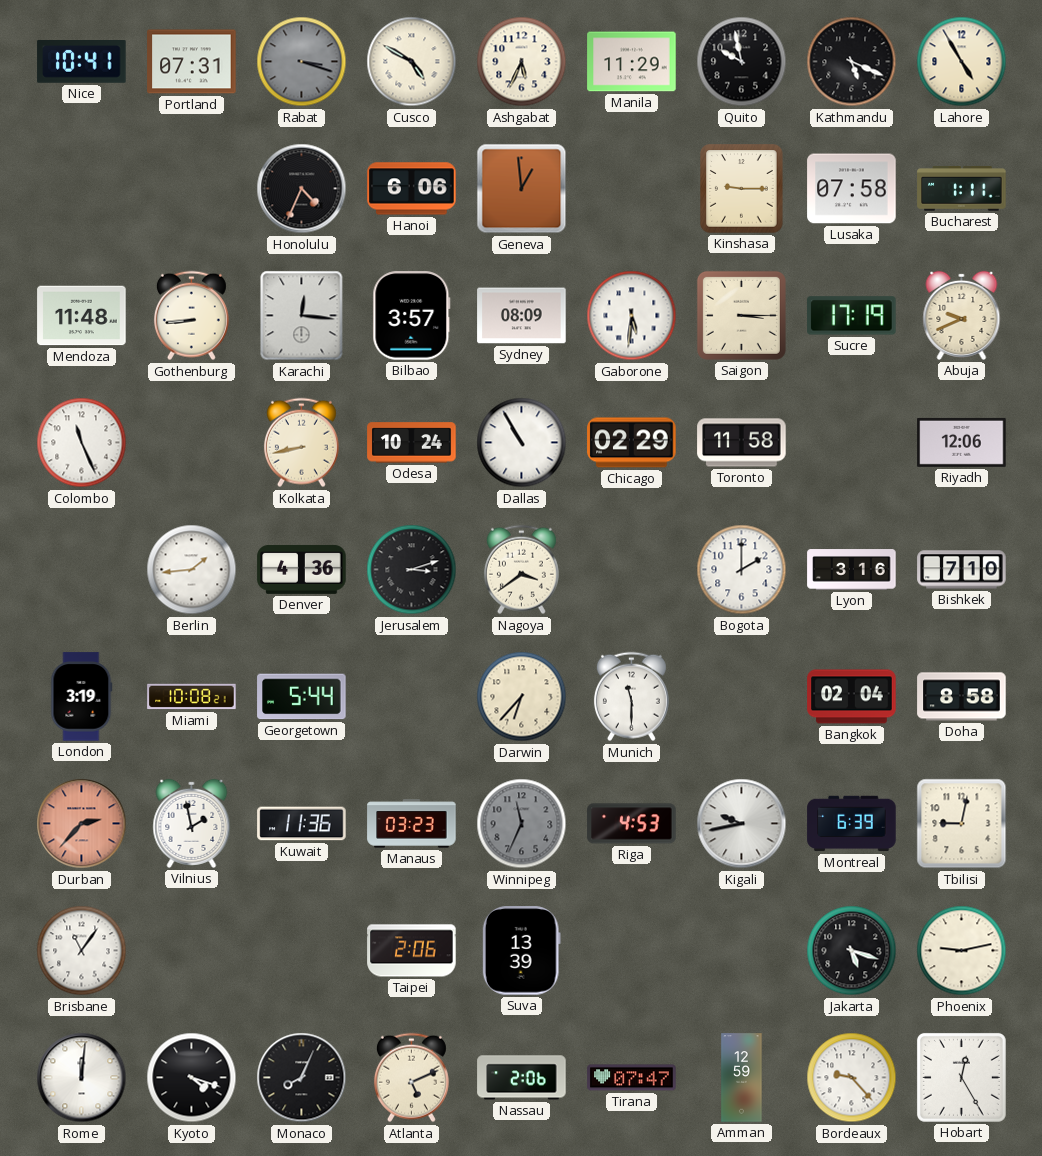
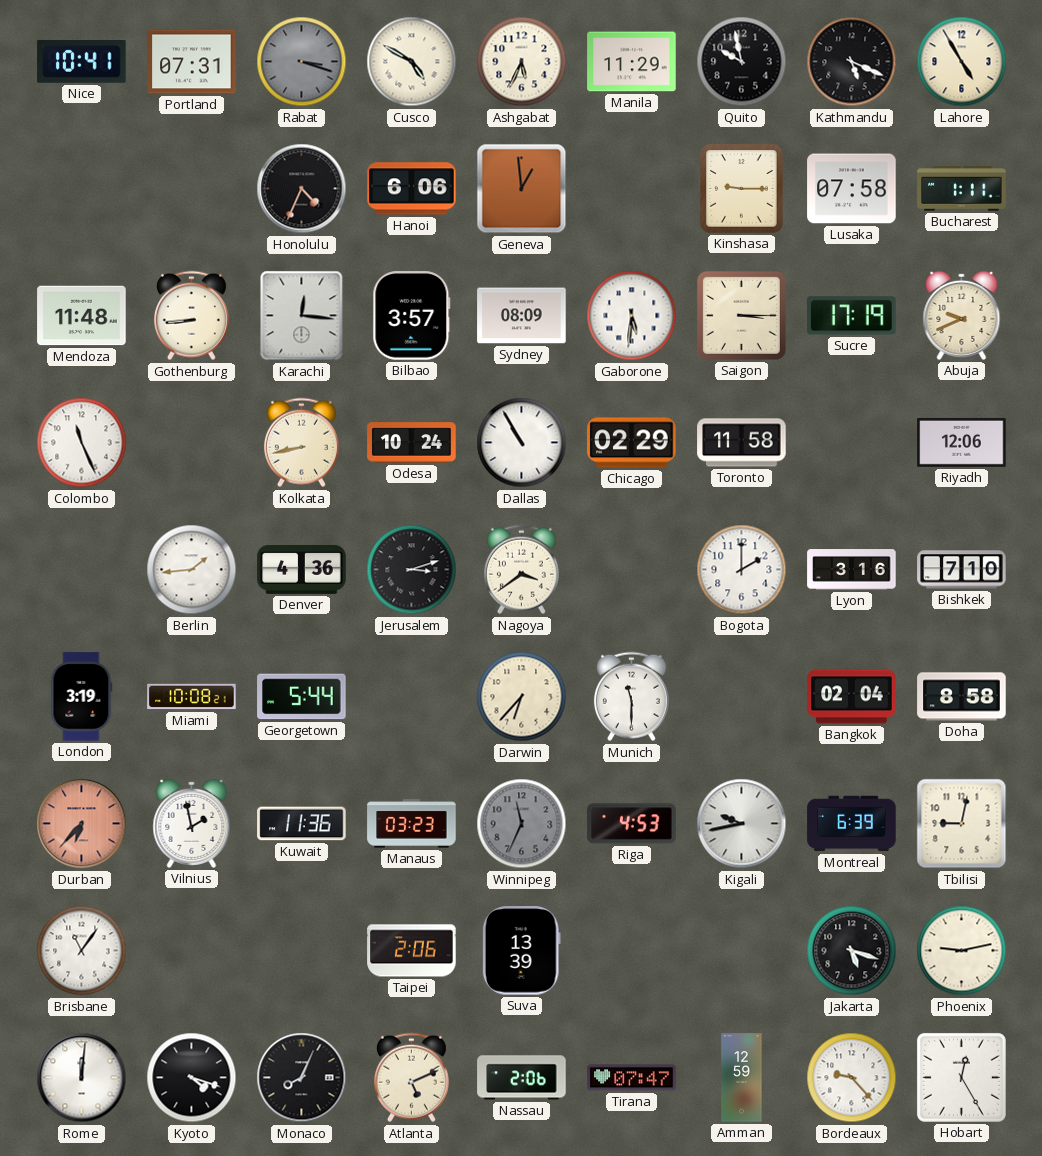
Durban: 2:37 -> 6:37 (82, 824)
